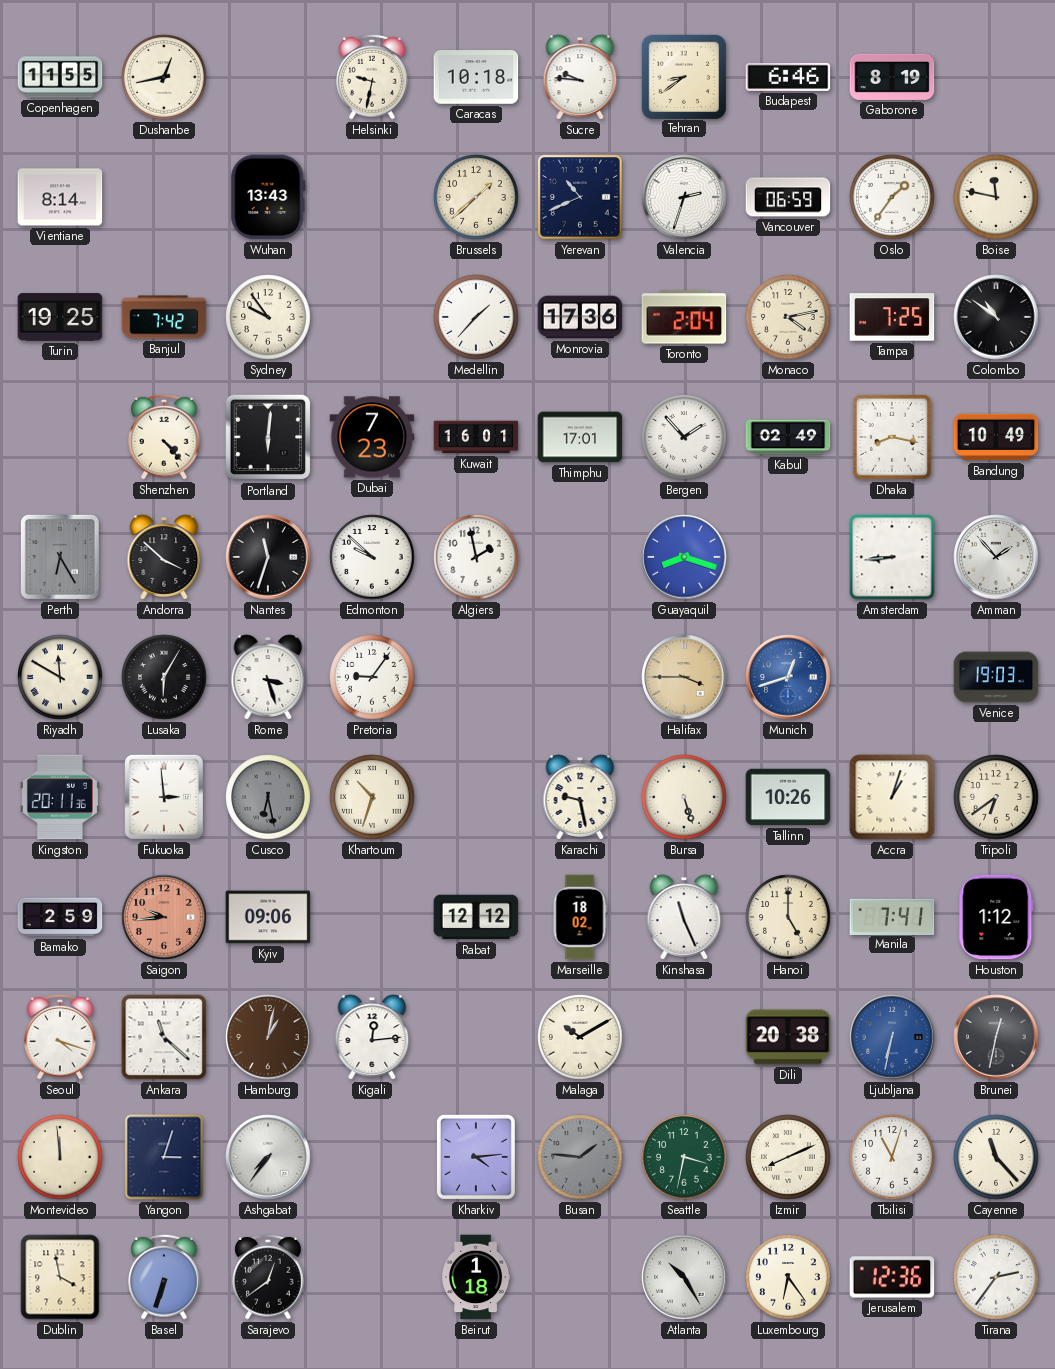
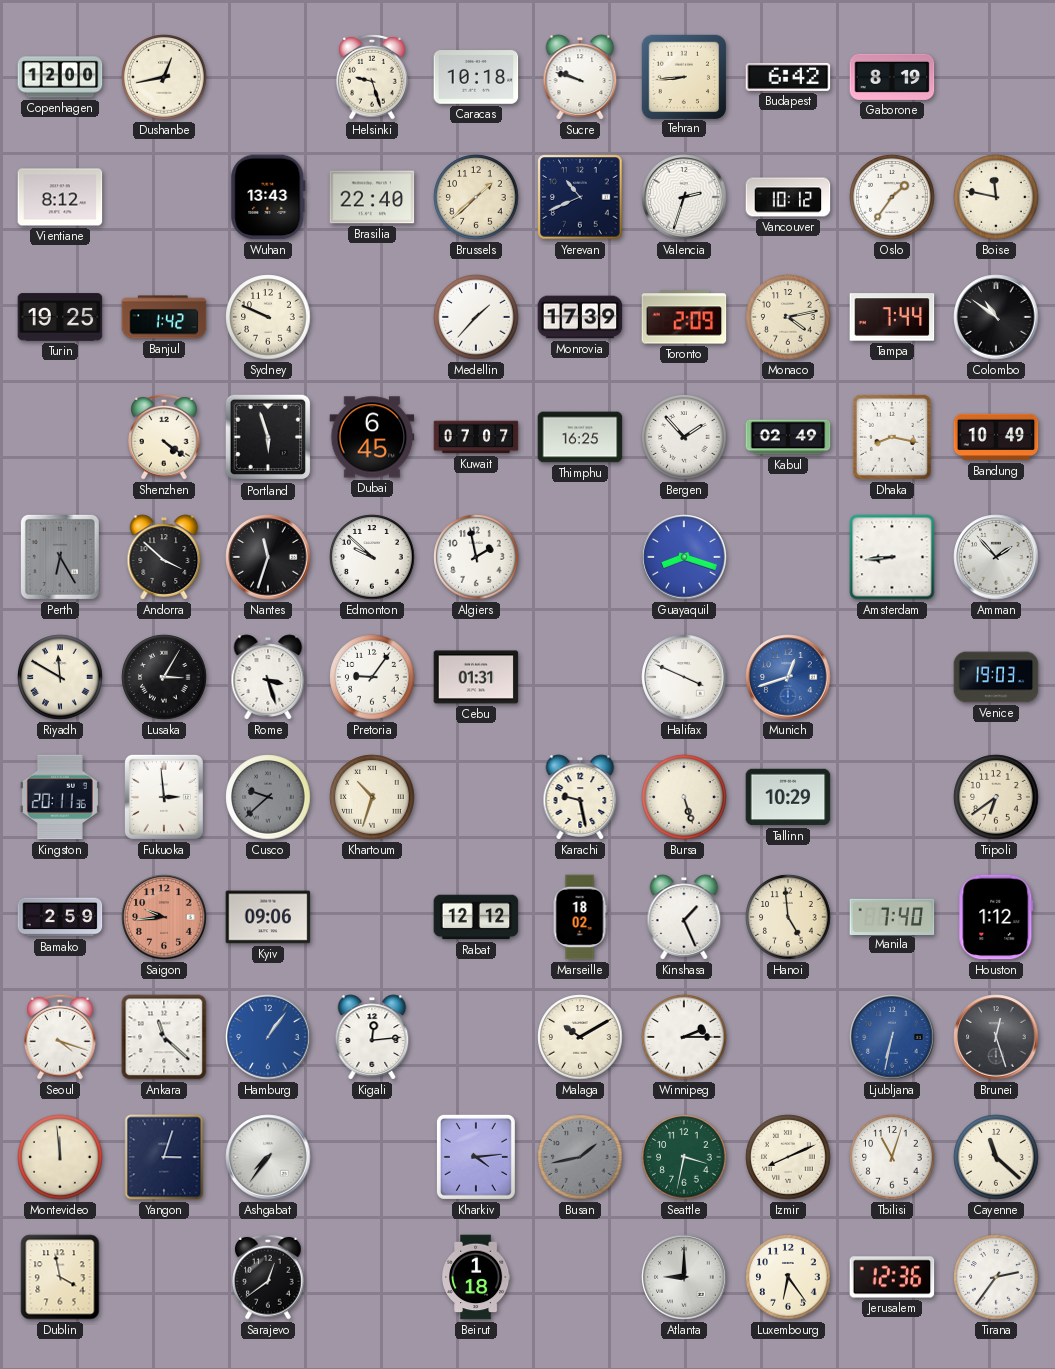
Copenhagen: 11:55 -> 12:00 (60, 77)
Helsinki: 9:32 -> 9:27 (372, 77)
Sucre: 9:46 -> 9:48 (580, 77)
Tehran: 8:39 -> 8:44 (684, 76)
Budapest: 6:46 -> 6:42 (788, 77)
Vientiane: 8:14 -> 8:12 (60, 197)
Brasilia: none -> 22:40 (372, 197)
Vancouver: 06:59 -> 10:12 (788, 197)
Banjul: 7:42 -> 1:42 (164, 317)
Sydney: 9:54 -> 9:49 (268, 317)
Monrovia: 17:36 -> 17:39 (580, 317)
Toronto: 2:04 -> 2:09 (684, 317)
Tampa: 7:25 -> 7:44 (892, 317)
Shenzhen: 4:23 -> 4:21 (164, 437)
Portland: 6:01 -> 5:57 (268, 437)
Dubai: 7:23 -> 6:45 (372, 437)
Kuwait: 16:01 -> 07:07 (476, 437)
Thimphu: 17:01 -> 16:25 (580, 437)
Lusaka: 6:05 -> 3:05 (164, 677)
Cebu: none -> 01:31 (476, 677)
Halifax: 3:45 -> 3:49 (684, 677)
Halifax dial: champagne -> white (684, 677)
Cusco: 6:28 -> 9:38 (268, 797)
Tallinn: 10:26 -> 10:29 (788, 797)
Accra: 1:03 -> none (892, 797)
Kinshasa: 11:26 -> 1:26 (684, 917)
Hanoi: 5:00 -> 4:59 (788, 917)
Manila: 7:41 -> 7:40 (892, 916)
Hamburg: 1:02 -> 1:06 (268, 1037)
Hamburg dial: brown -> blue (268, 1037)
Winnipeg: none -> 2:15 (684, 1037)
Dili: 20:38 -> none (788, 1037)
Brunei: 12:32 -> 12:27 (996, 1037)
Busan: 1:46 -> 1:43 (580, 1157)
Cayenne: 11:23 -> 11:22 (996, 1157)
Basel: 6:33 -> none (164, 1277)
Atlanta: 10:25 -> 9:00 (684, 1277)
